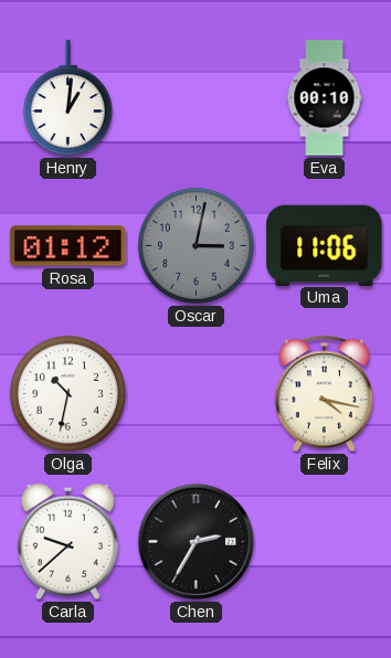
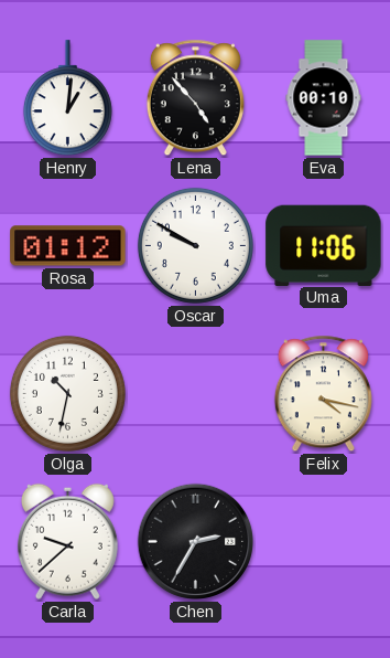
Lena: none -> 4:53 (195, 98)
Oscar: 3:02 -> 9:50 (195, 245)
Oscar dial: grey -> white (195, 245)
